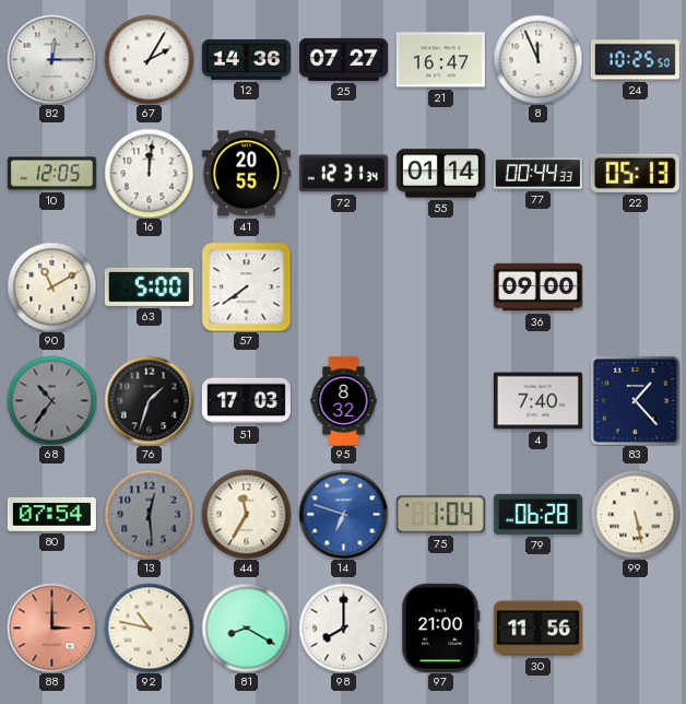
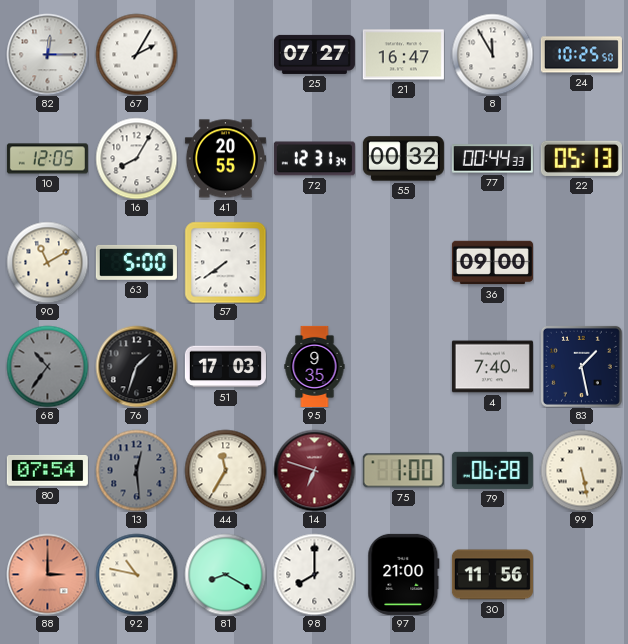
12: 14:36 -> none (246, 59)
8: 11:56 -> 11:55 (492, 54)
16: 12:01 -> 8:05 (136, 158)
55: 01:14 -> 00:32 (403, 159)
95: 8:32 -> 9:35 (315, 366)
83: 1:23 -> 1:28 (581, 366)
14 dial: blue -> burgundy (314, 470)
75: 1:04 -> 1:00 (403, 471)
